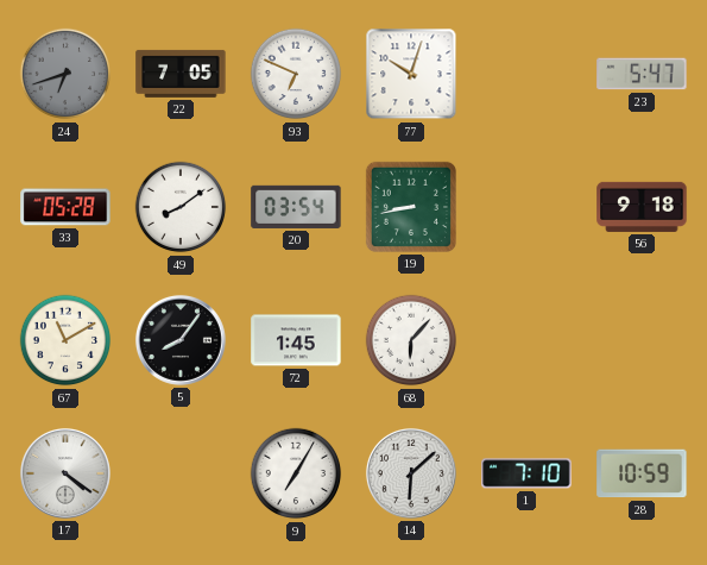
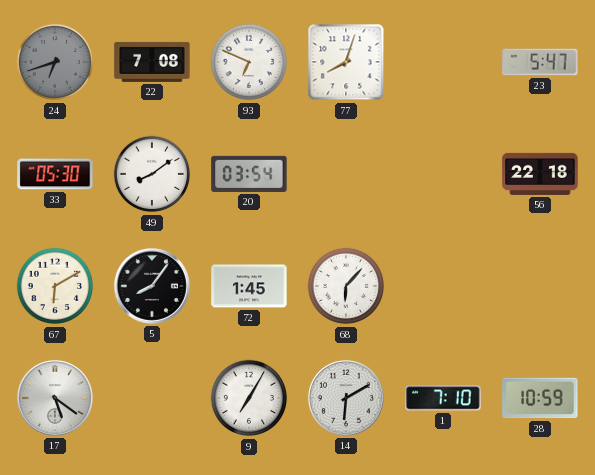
22: 7:05 -> 7:08 (152, 62)
77: 10:03 -> 8:03 (346, 62)
33: 05:28 -> 05:30 (55, 174)
19: 8:43 -> none (411, 207)
56: 9:18 -> 22:18 (540, 174)
67: 11:10 -> 6:10 (55, 286)
17: 4:21 -> 5:21 (55, 398)
14: 6:08 -> 6:10 (346, 398)
